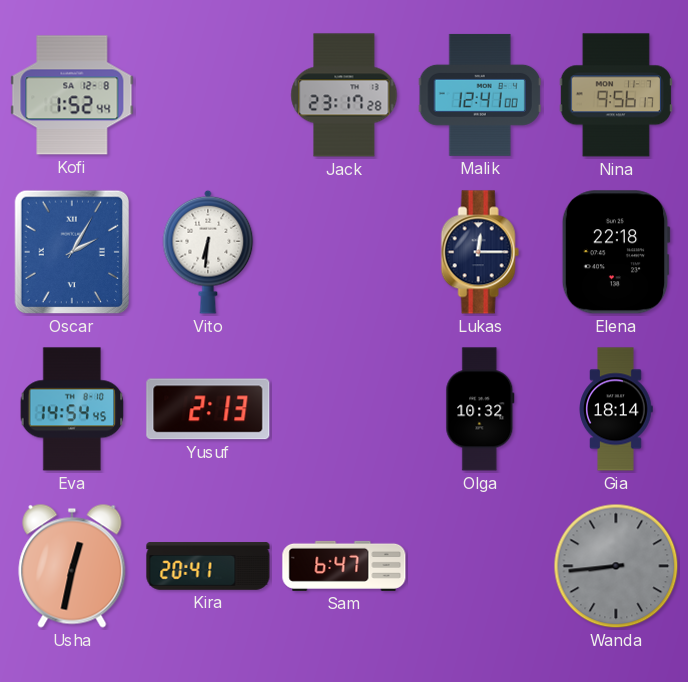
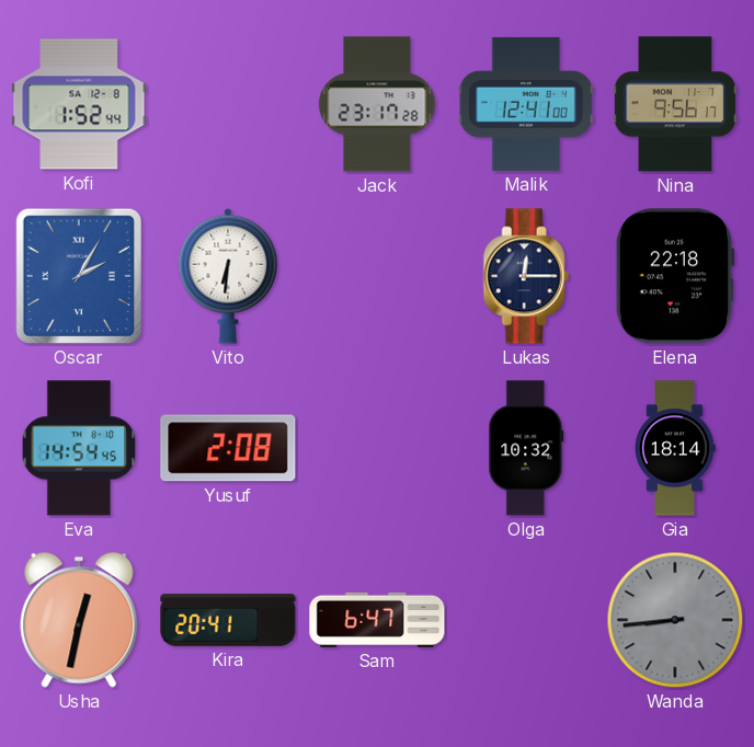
Yusuf: 2:13 -> 2:08 (228, 448)
